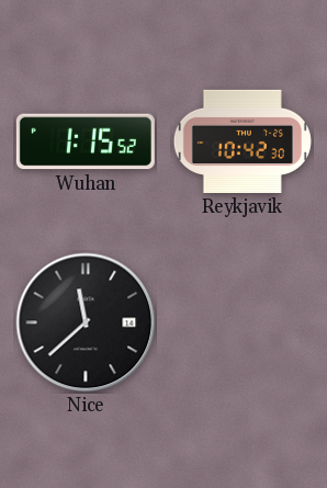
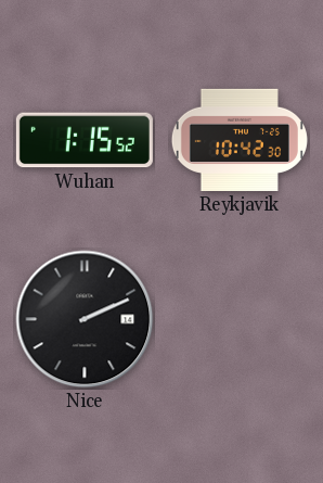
Nice: 11:38 -> 2:11 (85, 319)
